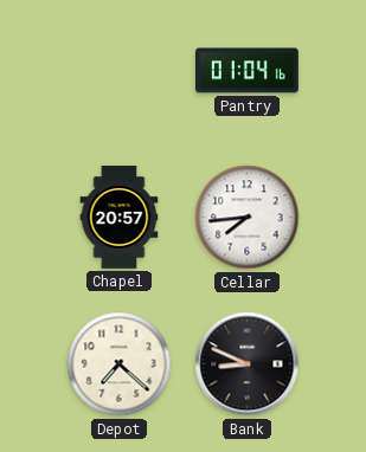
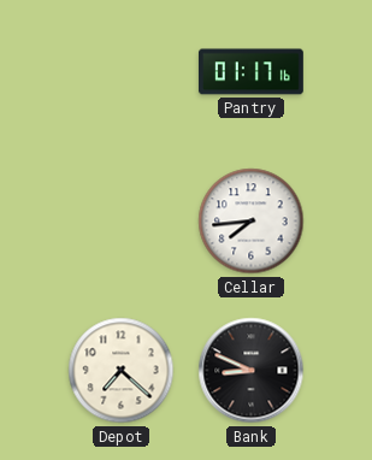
Pantry: 01:04 -> 01:17 (250, 72)
Chapel: 20:57 -> none (120, 218)
